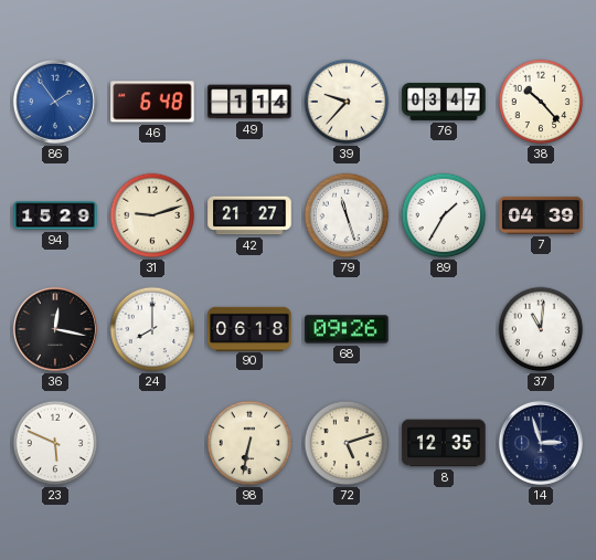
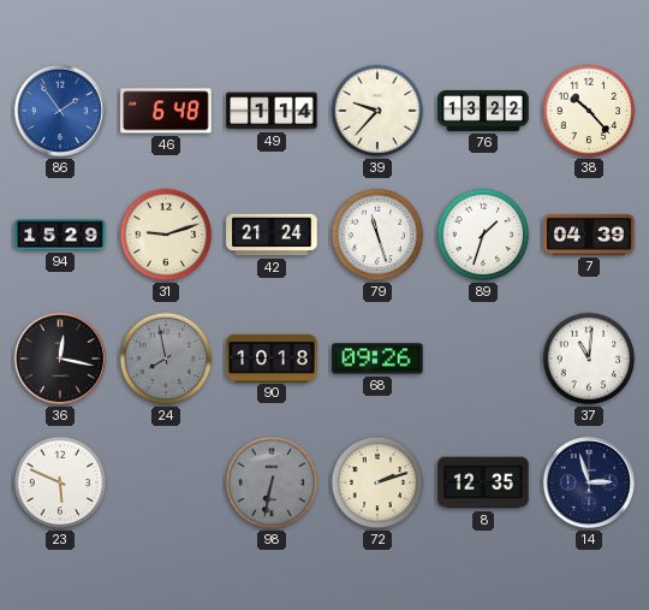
76: 03:47 -> 13:22 (483, 111)
42: 21:27 -> 21:24 (272, 235)
89: 1:35 -> 1:33 (483, 235)
24: 8:00 -> 7:58 (166, 359)
24 dial: white -> grey (166, 359)
90: 06:18 -> 10:18 (272, 357)
98 dial: cream -> grey (272, 482)
72: 5:12 -> 2:12 (377, 482)
